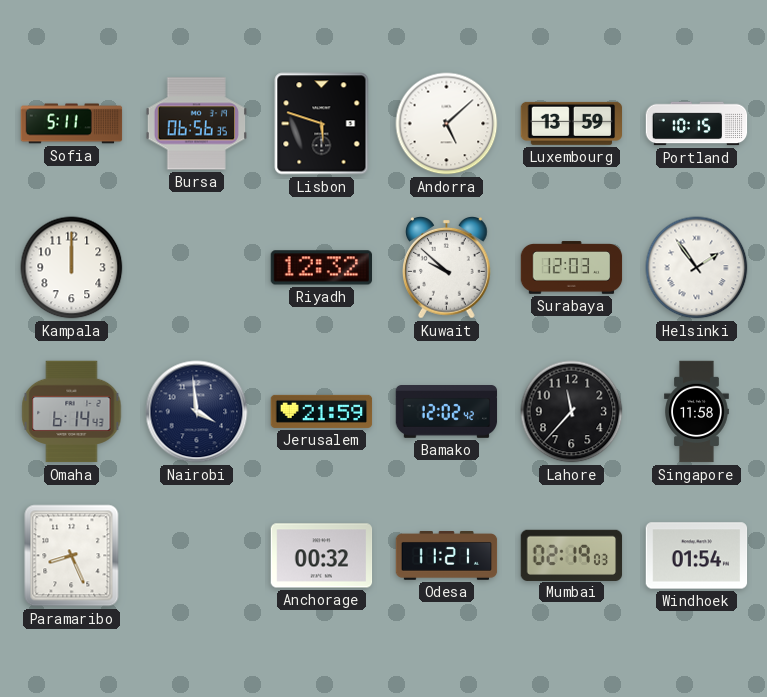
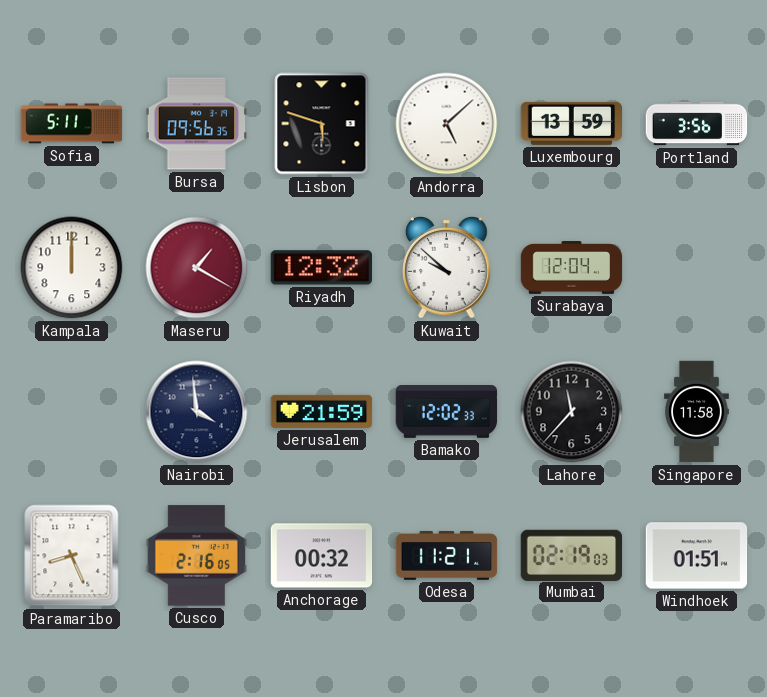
Bursa: 06:56 -> 09:56 (196, 124)
Portland: 10:15 -> 3:56 (697, 124)
Maseru: none -> 1:20 (197, 268)
Surabaya: 12:03 -> 12:04 (572, 268)
Helsinki: 1:54 -> none (697, 268)
Omaha: 6:14 -> none (72, 412)
Bamako: 12:02:42 -> 12:02:33 (447, 412)
Cusco: none -> 2:16 (197, 556)
Windhoek: 01:54 -> 01:51 (697, 556)
